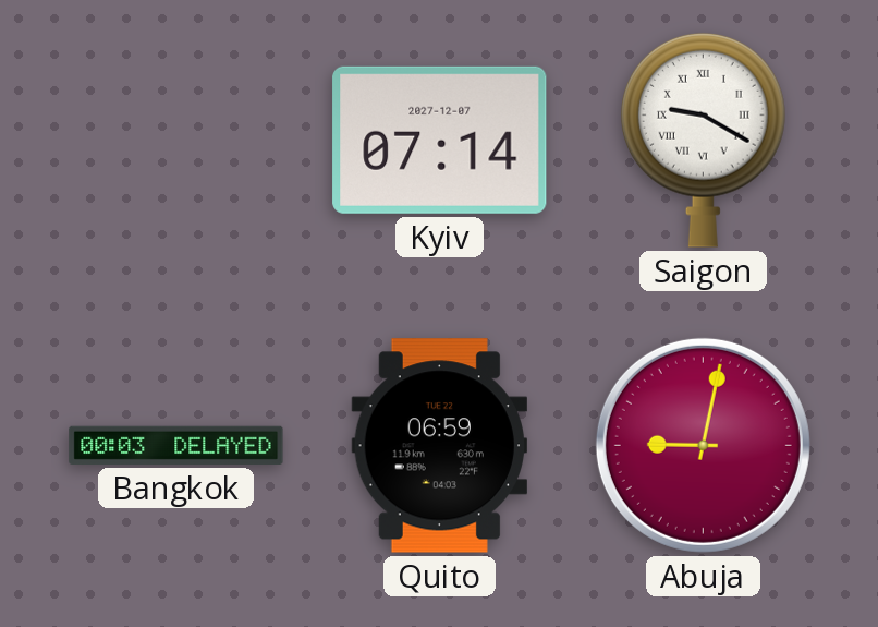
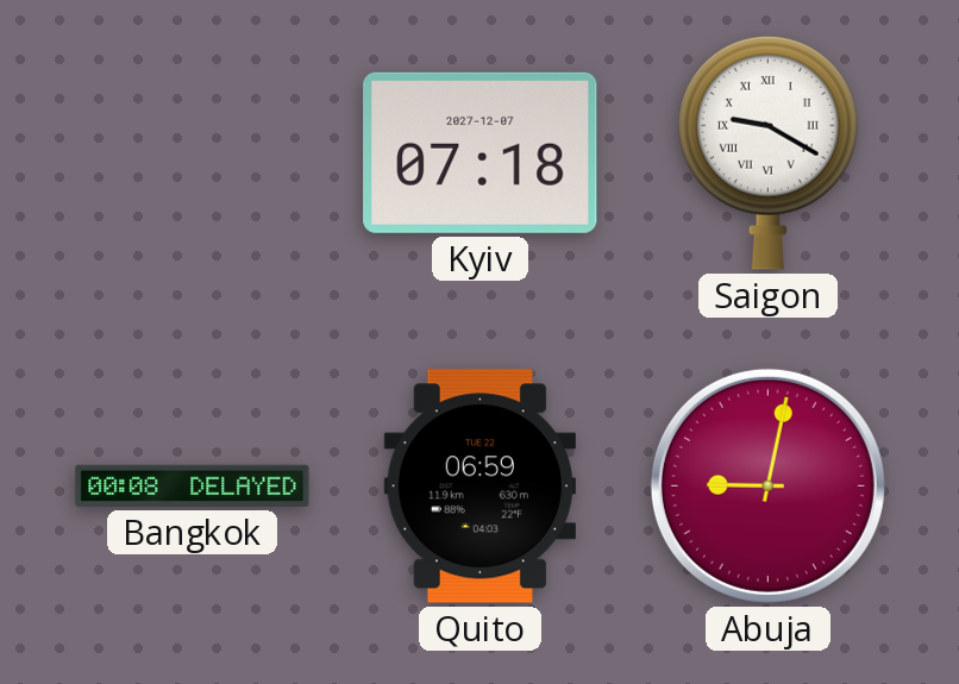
Kyiv: 07:14 -> 07:18 (481, 152)
Bangkok: 00:03 -> 00:08 (193, 485)
